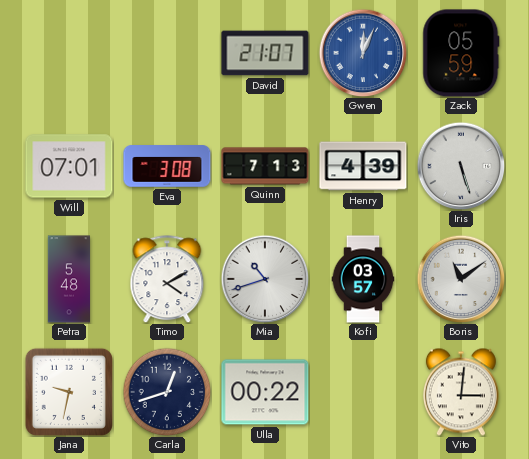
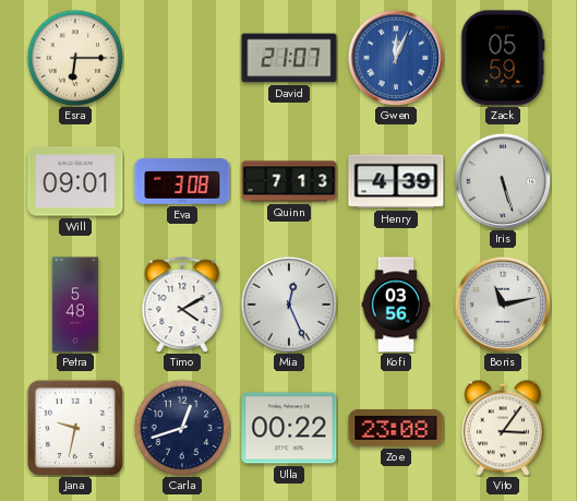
Esra: none -> 6:15 (75, 58)
Will: 07:01 -> 09:01 (75, 181)
Mia: 10:42 -> 12:26 (289, 305)
Kofi: 03:57 -> 03:56 (396, 305)
Boris: 11:09 -> 11:13 (503, 305)
Zoe: none -> 23:08 (396, 429)
Vito: 3:01 -> 3:06 (503, 428)
